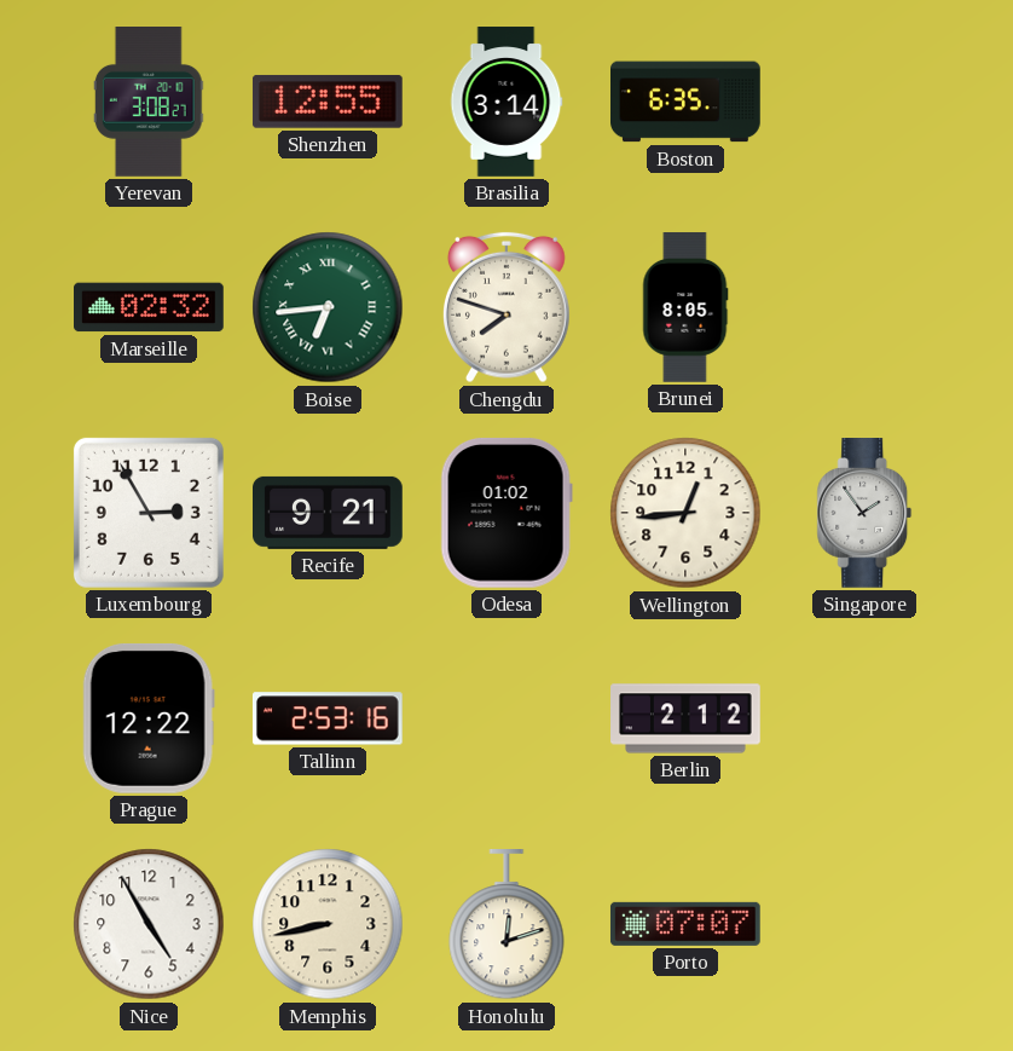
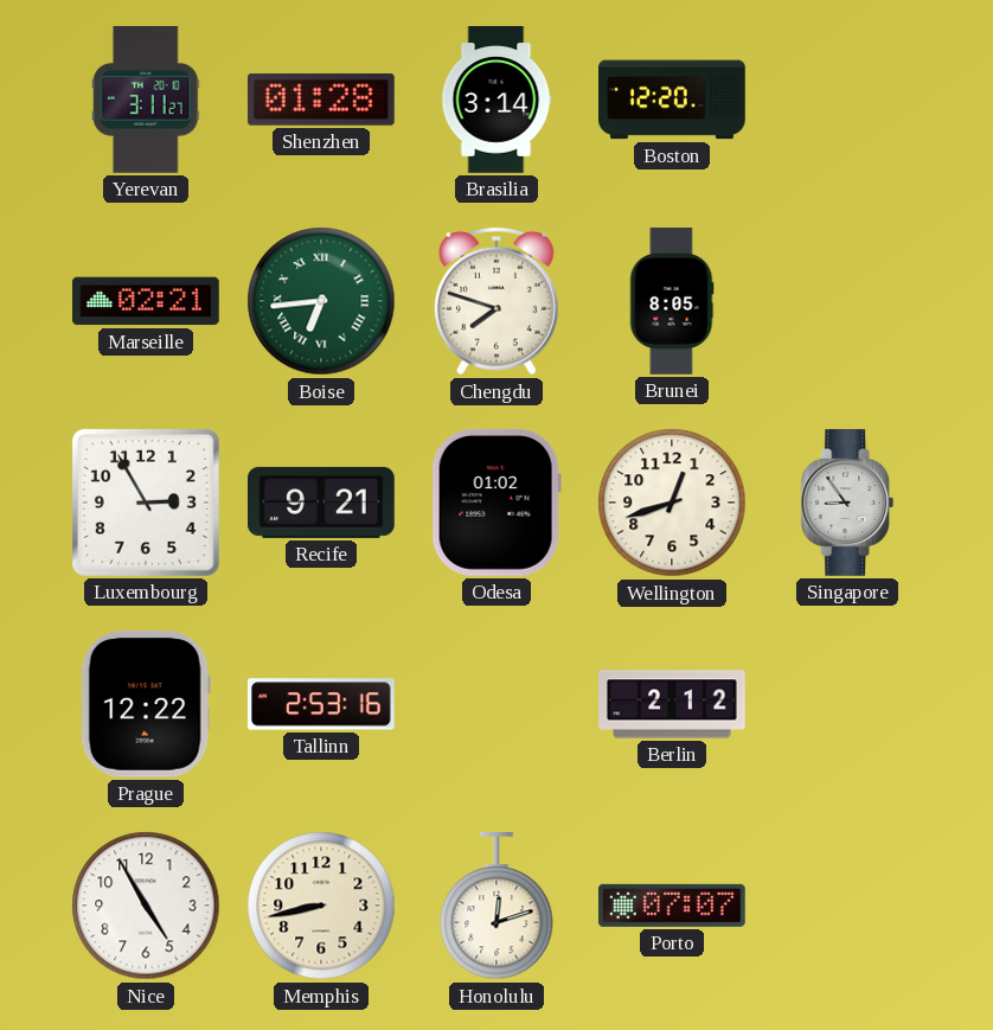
Yerevan: 3:08 -> 3:11 (146, 101)
Shenzhen: 12:55 -> 01:28 (321, 100)
Boston: 6:35 -> 12:20 (673, 100)
Marseille: 02:32 -> 02:21 (147, 301)
Wellington: 12:44 -> 12:42 (672, 503)
Singapore: 1:54 -> 8:54 (847, 504)
